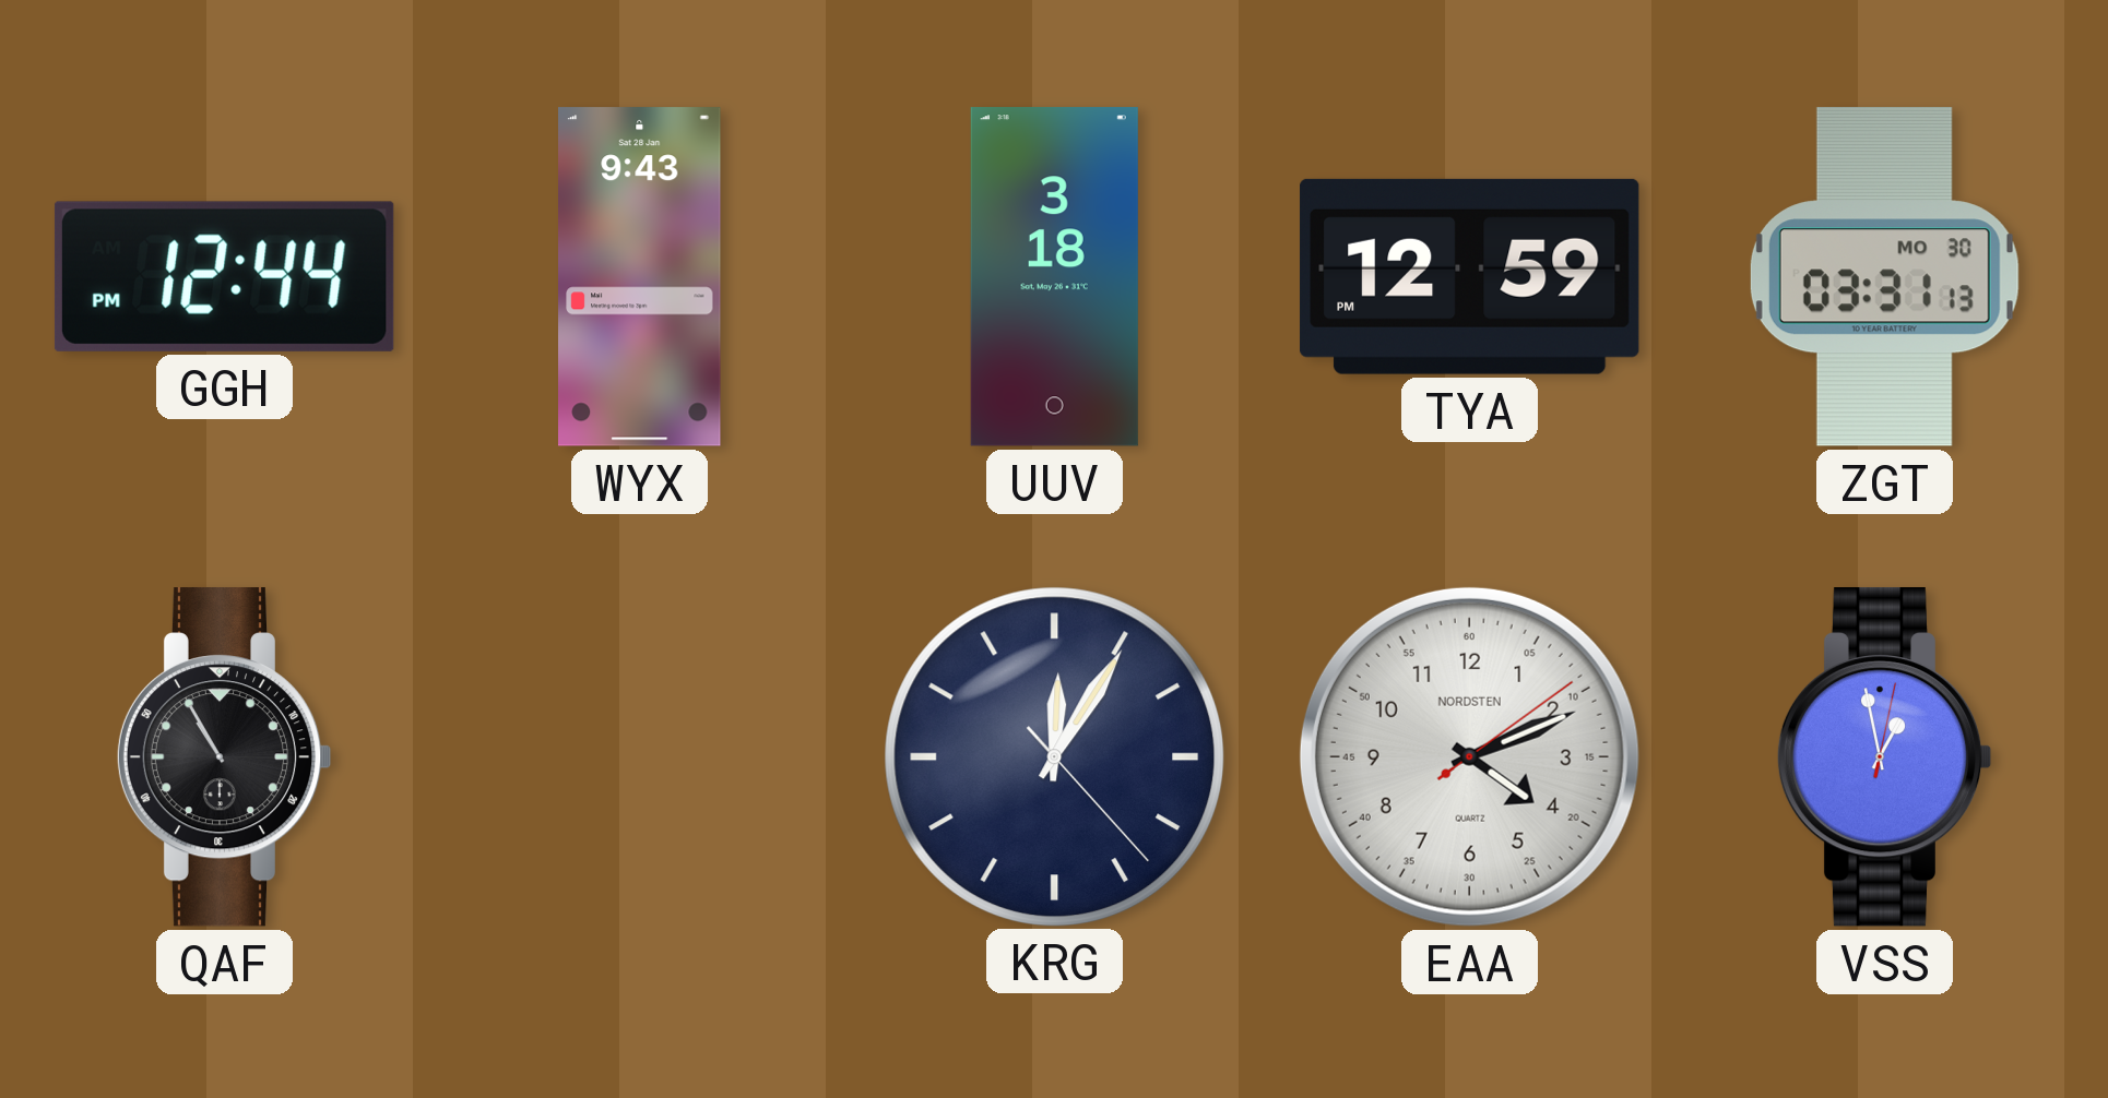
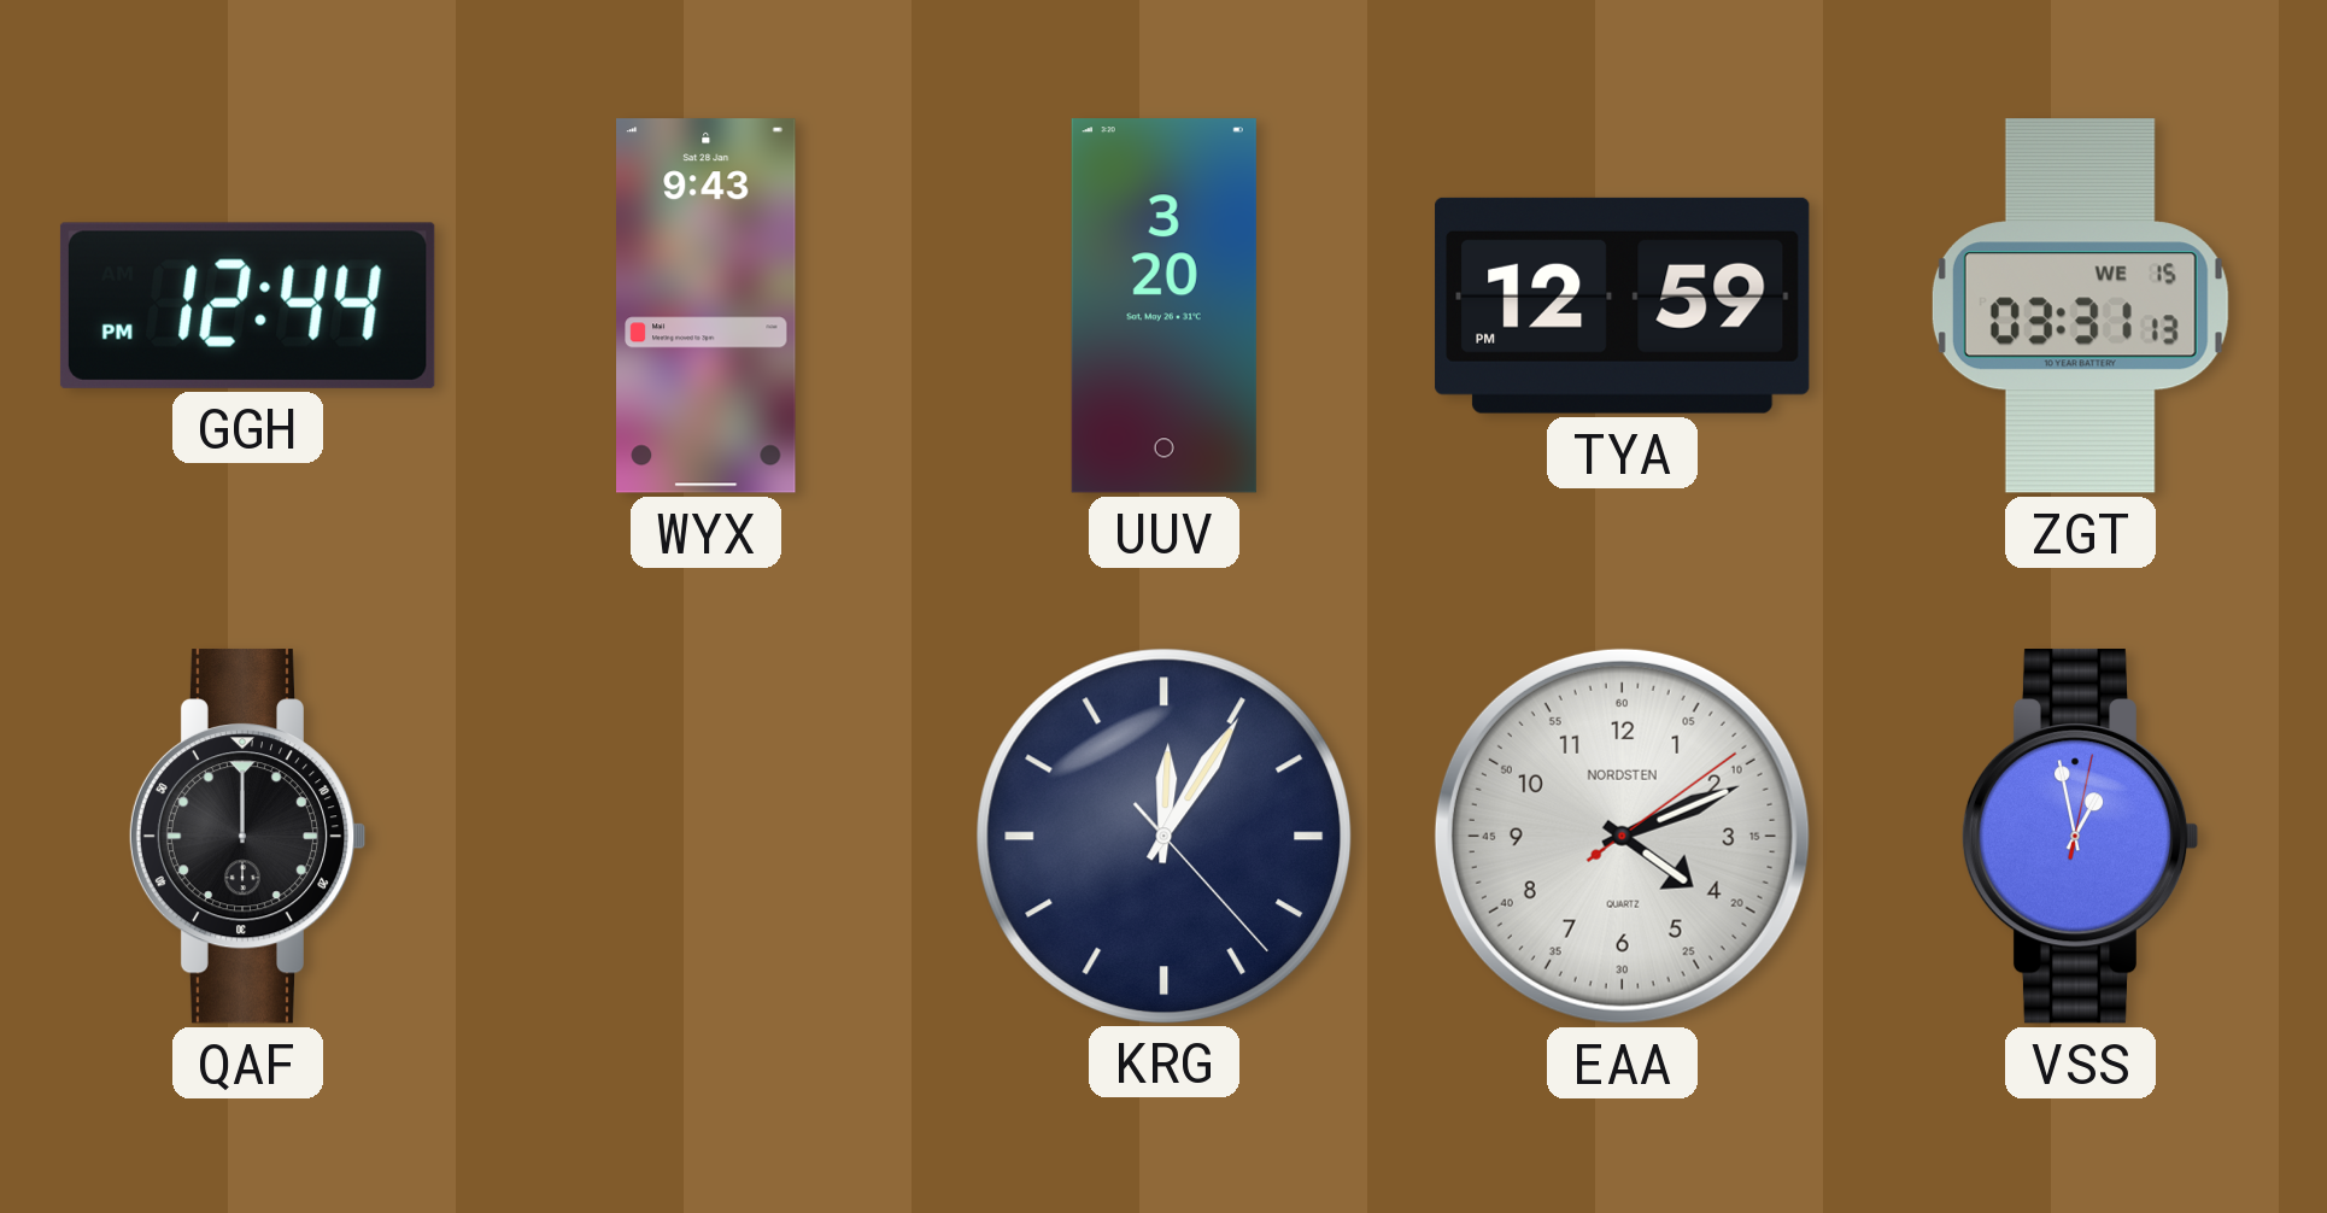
UUV: 3:18 -> 3:20 (1163, 306)
ZGT date: MO 30 -> WE 15 (2080, 306)
QAF: 10:55 -> 12:00 (247, 837)
